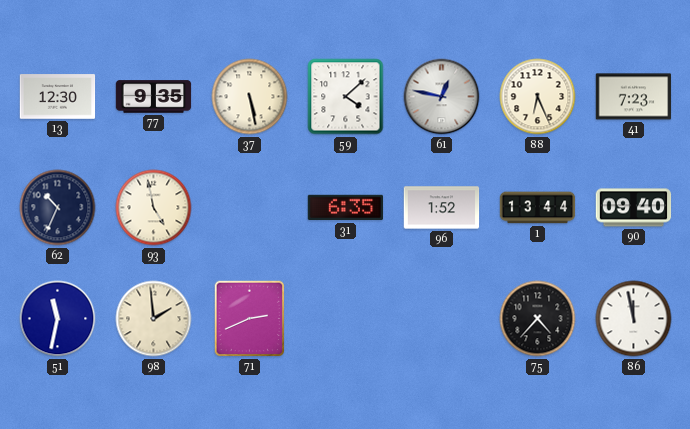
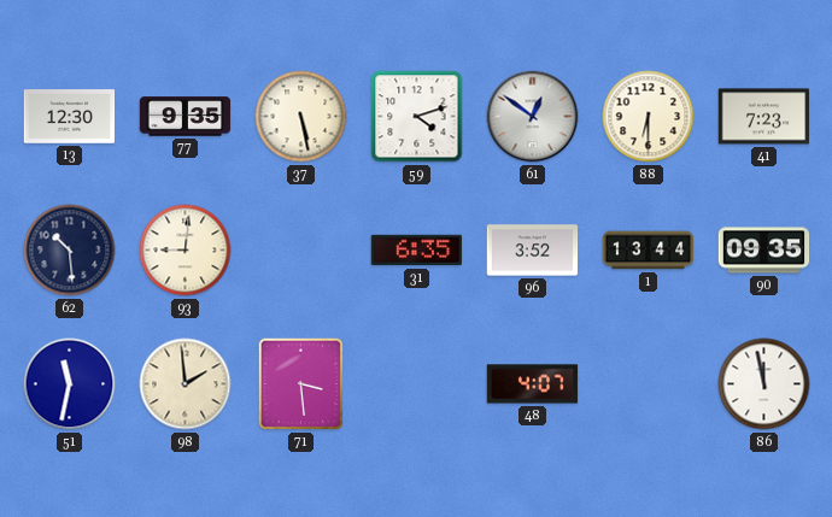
59: 4:08 -> 4:12 (417, 117)
61: 12:47 -> 12:51 (533, 117)
88: 6:26 -> 6:30 (649, 117)
62: 10:34 -> 10:29 (70, 251)
93: 4:58 -> 9:01 (186, 251)
96: 1:52 -> 3:52 (533, 251)
90: 09:40 -> 09:35 (764, 251)
71: 2:41 -> 3:29 (301, 384)
48: none -> 4:07 (533, 384)
75: 4:37 -> none (538, 319)
